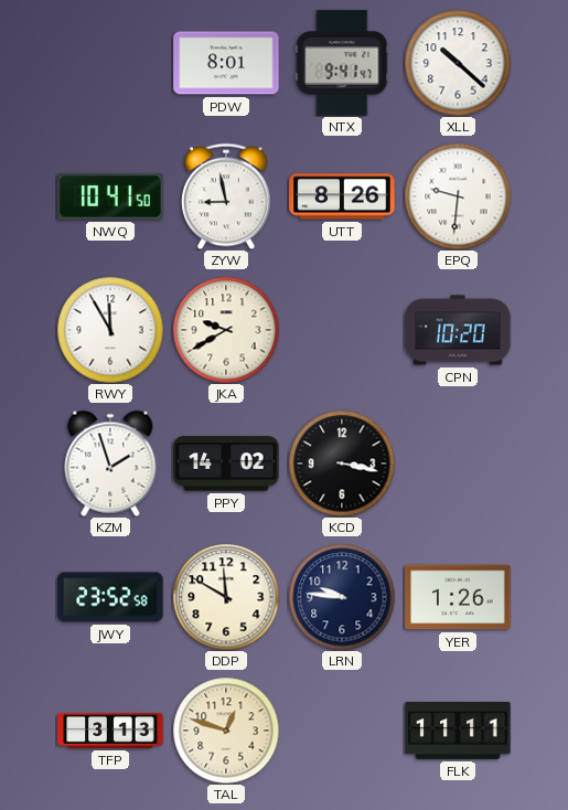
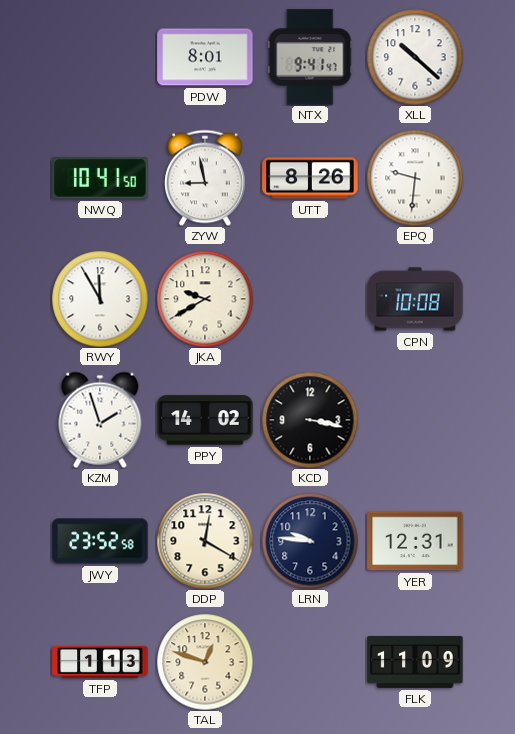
CPN: 10:20 -> 10:08 (415, 299)
DDP: 11:50 -> 12:20 (205, 541)
YER: 1:26 -> 12:31 (415, 541)
TFP: 3:13 -> 1:13 (100, 662)
FLK: 11:11 -> 11:09 (415, 662)
